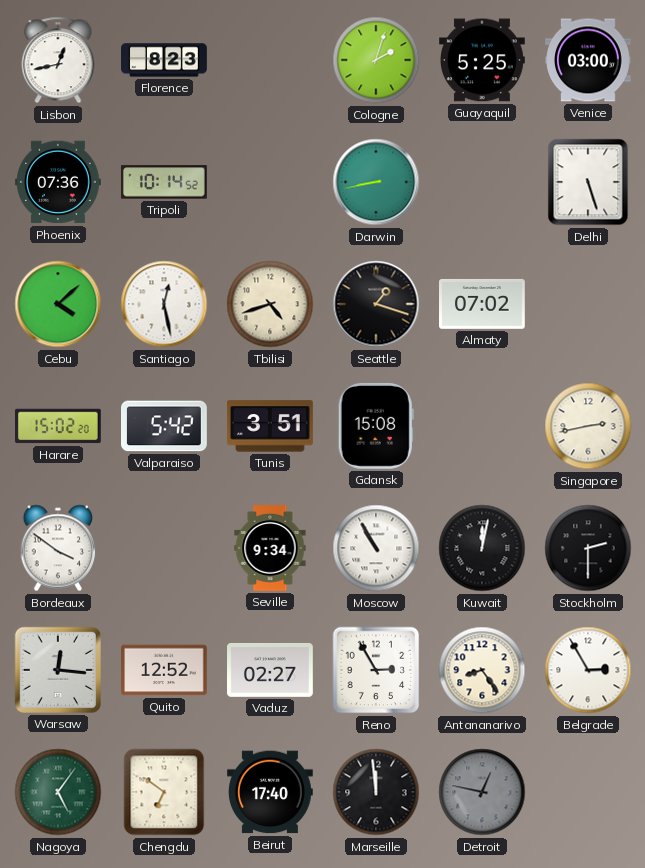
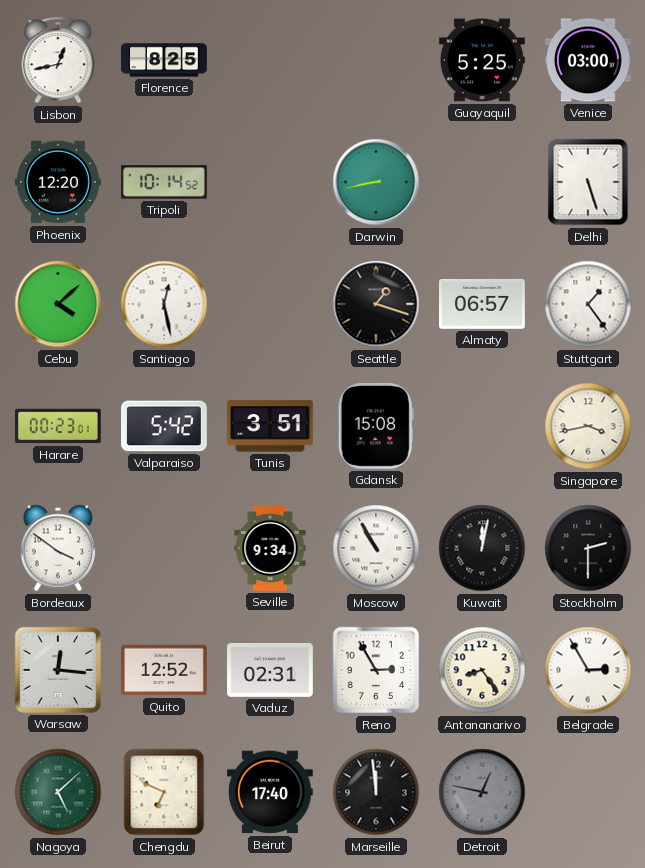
Florence: 8:23 -> 8:25 (165, 60)
Cologne: 2:03 -> none (376, 60)
Phoenix: 07:36 -> 12:20 (58, 182)
Tbilisi: 4:42 -> none (270, 304)
Almaty: 07:02 -> 06:57 (483, 304)
Stuttgart: none -> 1:24 (588, 304)
Harare: 15:02 -> 00:23 (59, 426)
Singapore: 2:43 -> 3:43 (588, 426)
Vaduz: 02:27 -> 02:31 (271, 671)
Nagoya: 5:06 -> 5:08 (58, 792)
Chengdu: 6:51 -> 6:49 (164, 792)
